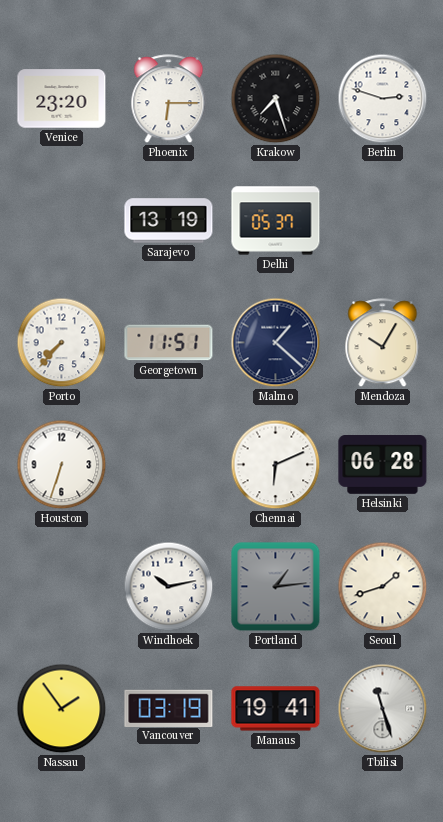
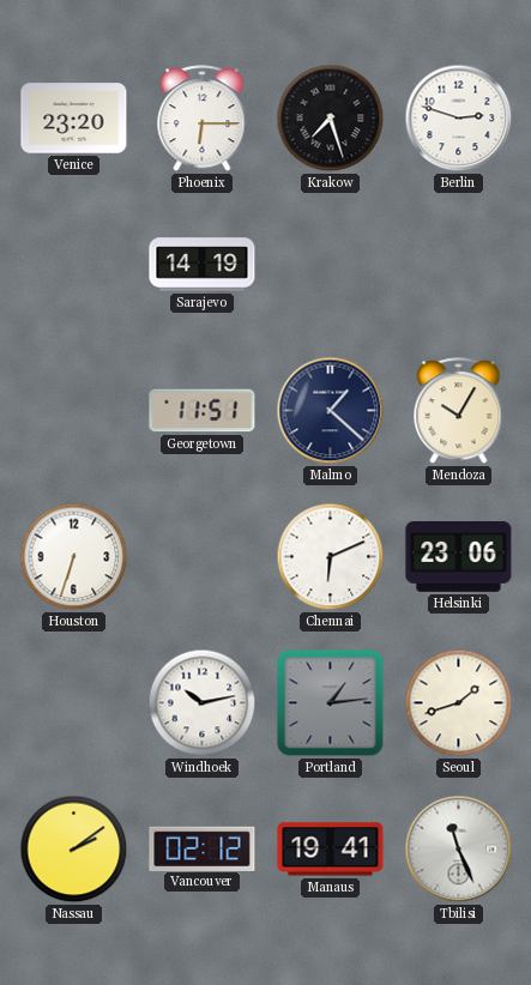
Sarajevo: 13:19 -> 14:19 (203, 265)
Delhi: 05:37 -> none (276, 221)
Porto: 7:37 -> none (62, 343)
Helsinki: 06:28 -> 23:06 (459, 557)
Nassau: 1:54 -> 2:09 (74, 850)
Vancouver: 03:19 -> 02:12 (203, 848)
Tbilisi: 11:27 -> 11:26 (459, 850)
